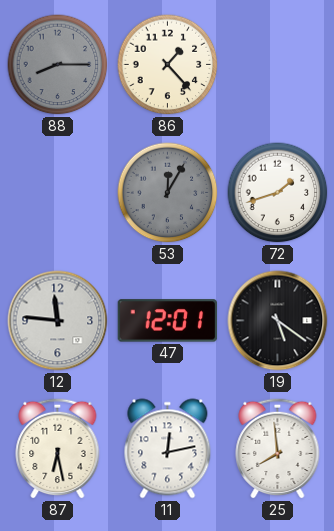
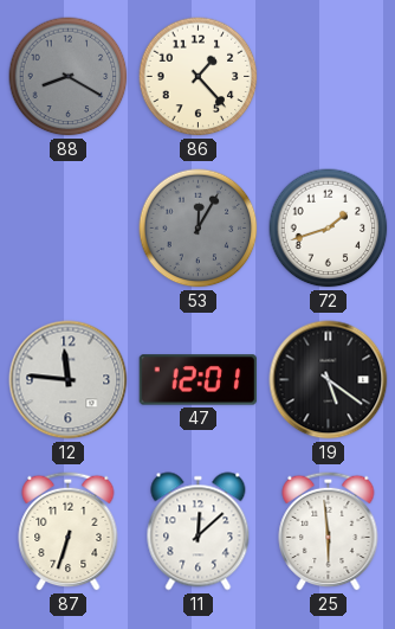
88: 8:15 -> 8:20 (69, 77)
87: 6:28 -> 6:33 (69, 531)
11: 12:13 -> 12:08 (199, 532)
25: 7:59 -> 5:59 (329, 531)
